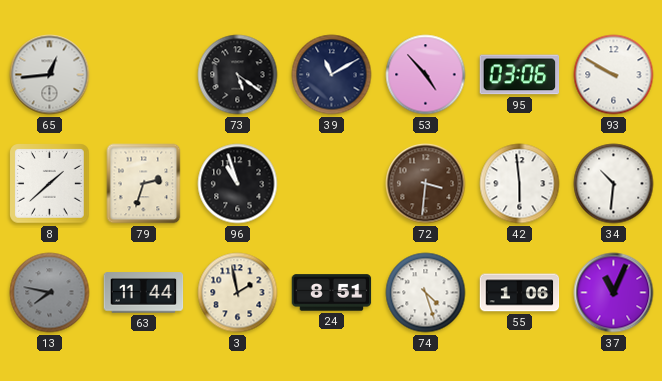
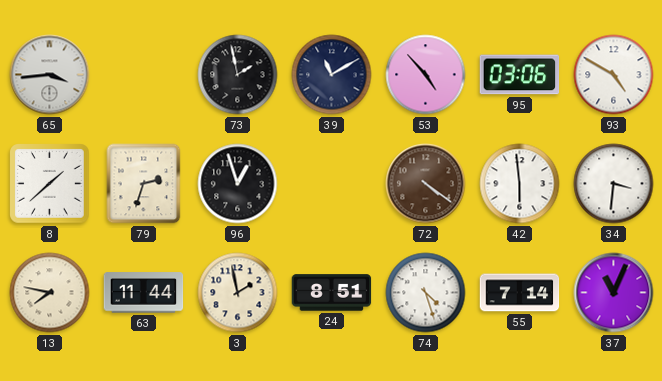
65: 12:44 -> 3:44 (50, 75)
73: 5:21 -> 1:58 (238, 75)
93: 9:50 -> 4:50 (614, 75)
96: 10:57 -> 12:57 (238, 184)
72: 3:31 -> 4:21 (426, 184)
34: 10:31 -> 3:31 (614, 184)
13 dial: grey -> cream (50, 293)
55: 1:06 -> 7:14 (520, 293)
